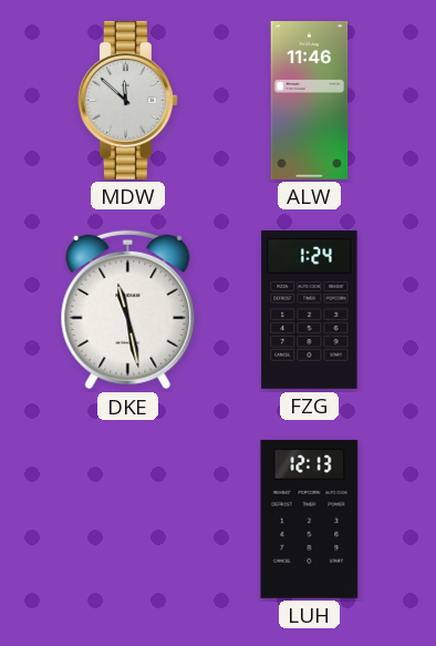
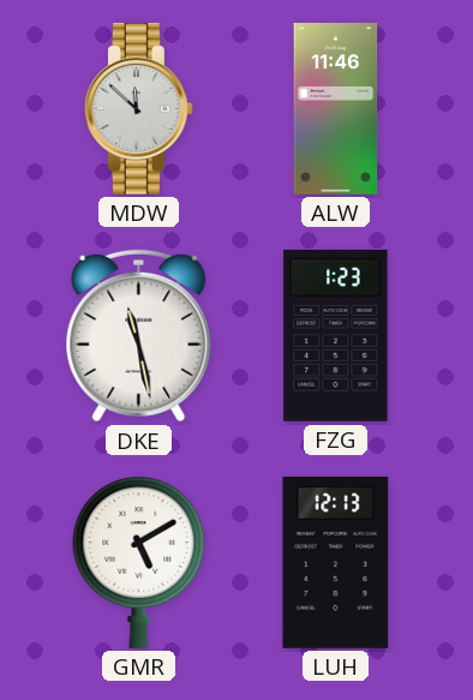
FZG: 1:24 -> 1:23 (336, 335)
GMR: none -> 5:10 (139, 562)
